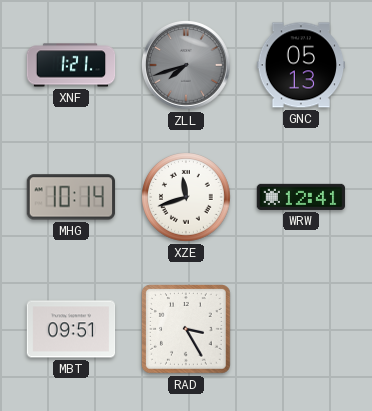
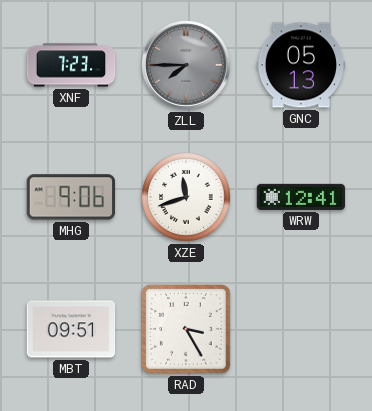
XNF: 1:21 -> 7:23 (71, 65)
ZLL: 7:42 -> 7:45 (186, 65)
MHG: 10:14 -> 9:06 (71, 197)
